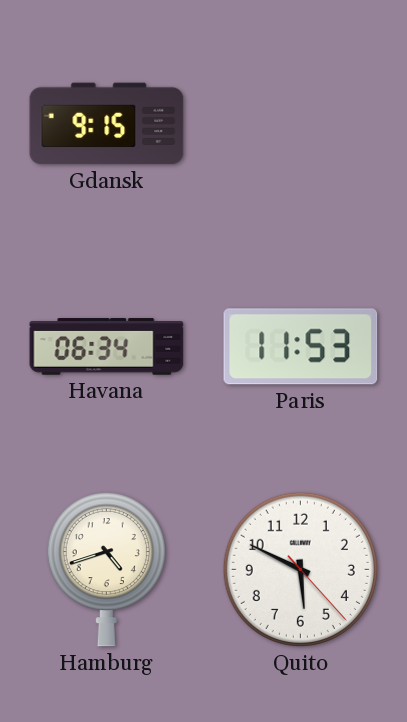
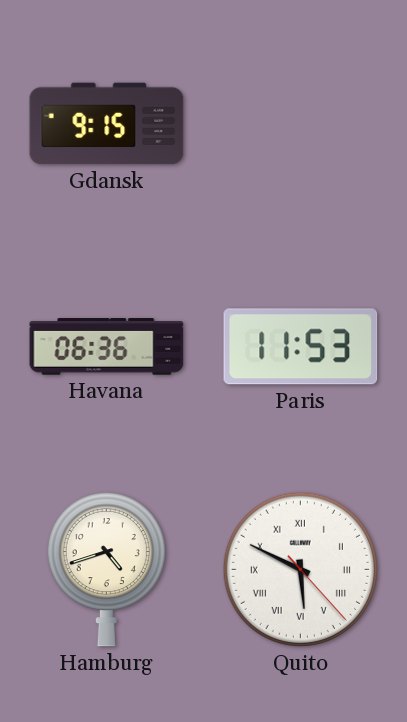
Havana: 06:34 -> 06:36 (107, 347)
Quito numerals: Arabic -> Roman (300, 569)
